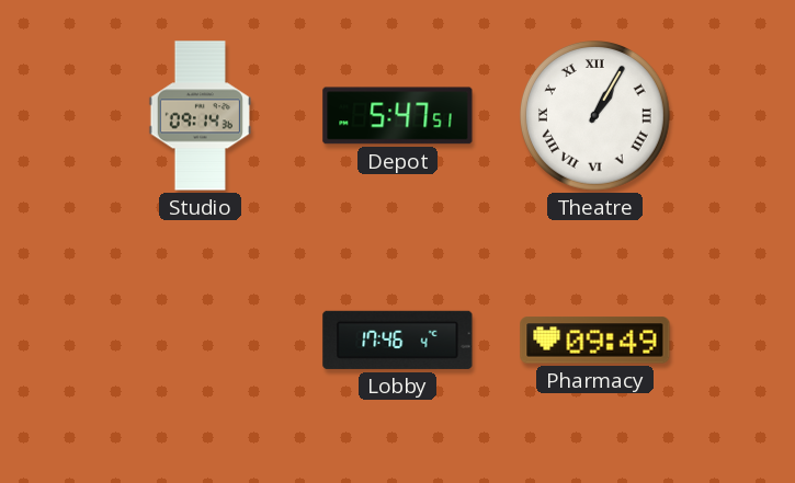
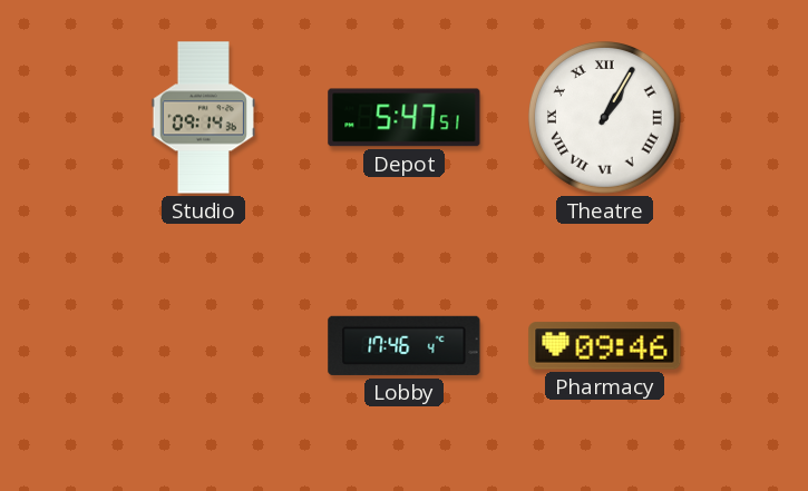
Pharmacy: 09:49 -> 09:46 (605, 346)
